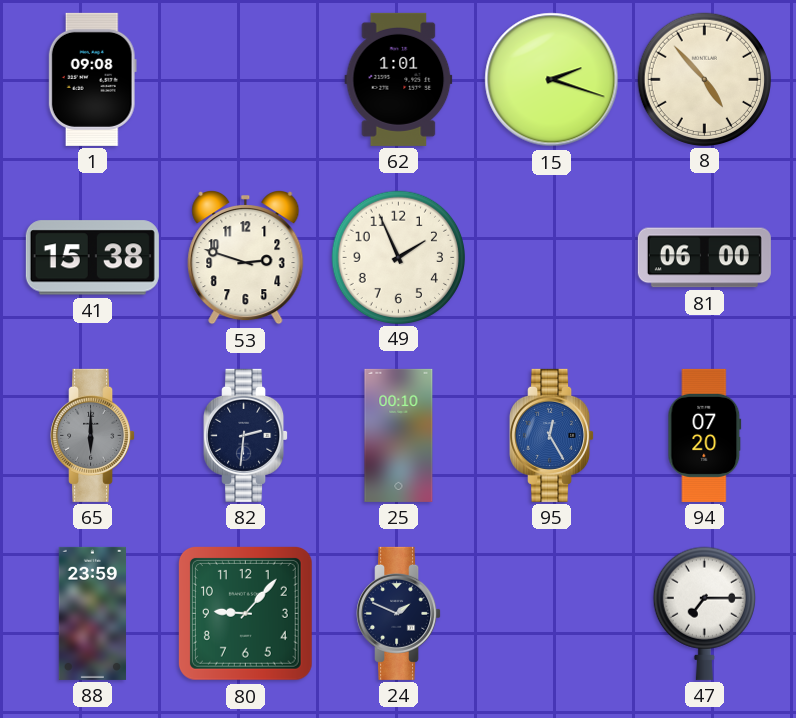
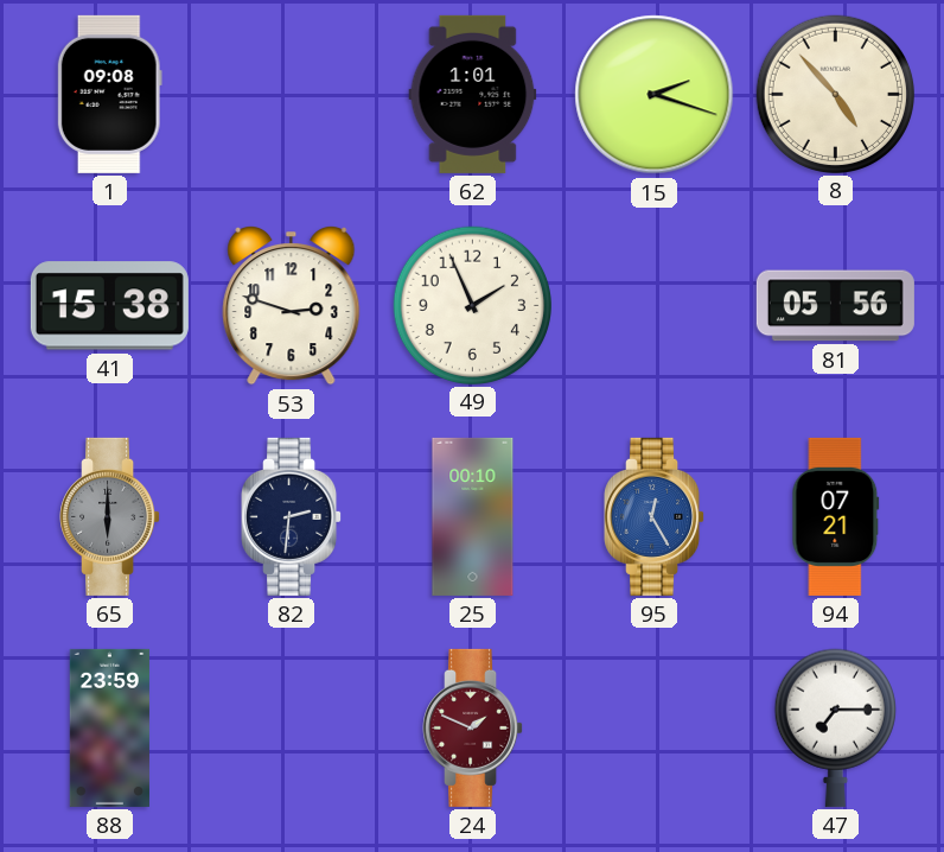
81: 06:00 -> 05:56 (835, 306)
94: 07:20 -> 07:21 (836, 516)
80: 9:07 -> none (245, 613)
24 dial: navy -> burgundy (473, 727)
